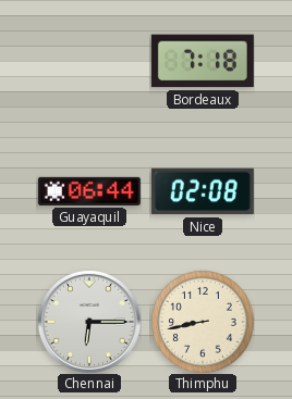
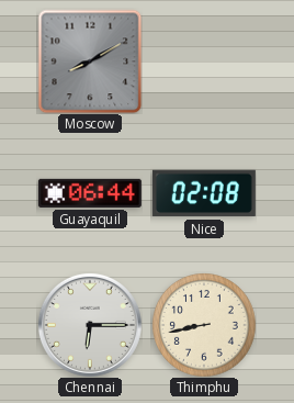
Moscow: none -> 8:10 (90, 61)
Bordeaux: 7:18 -> none (203, 61)
